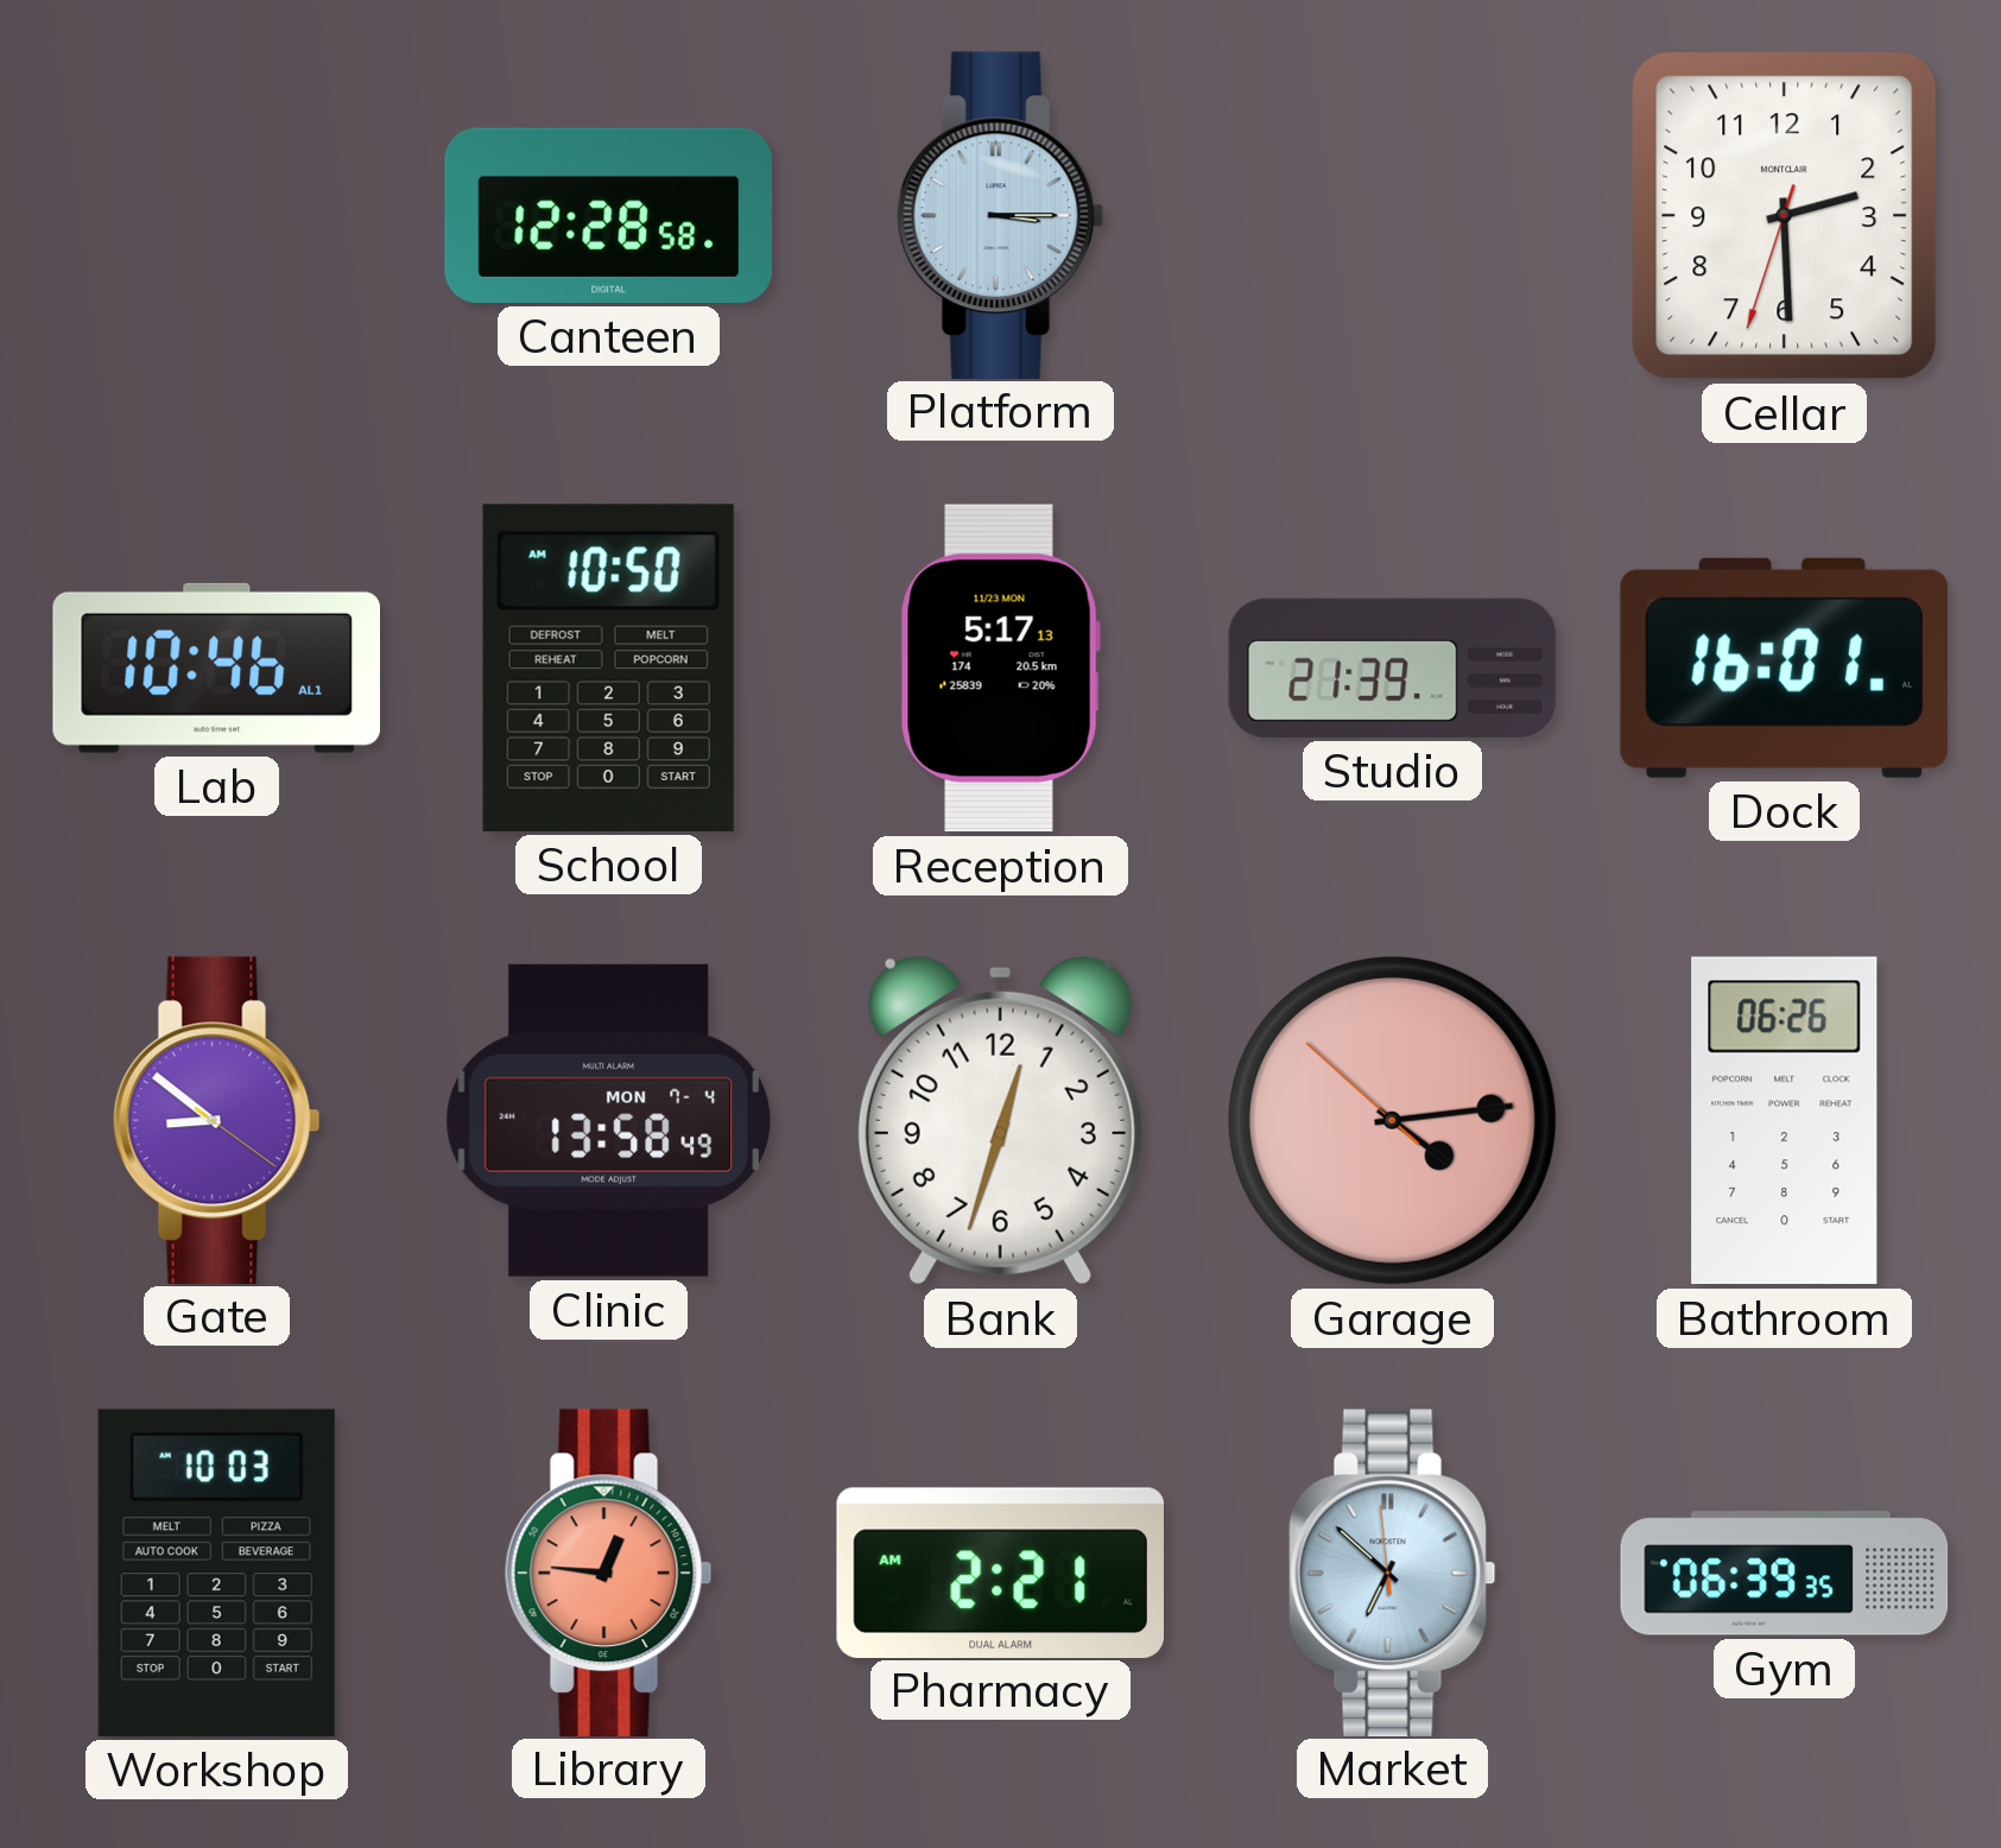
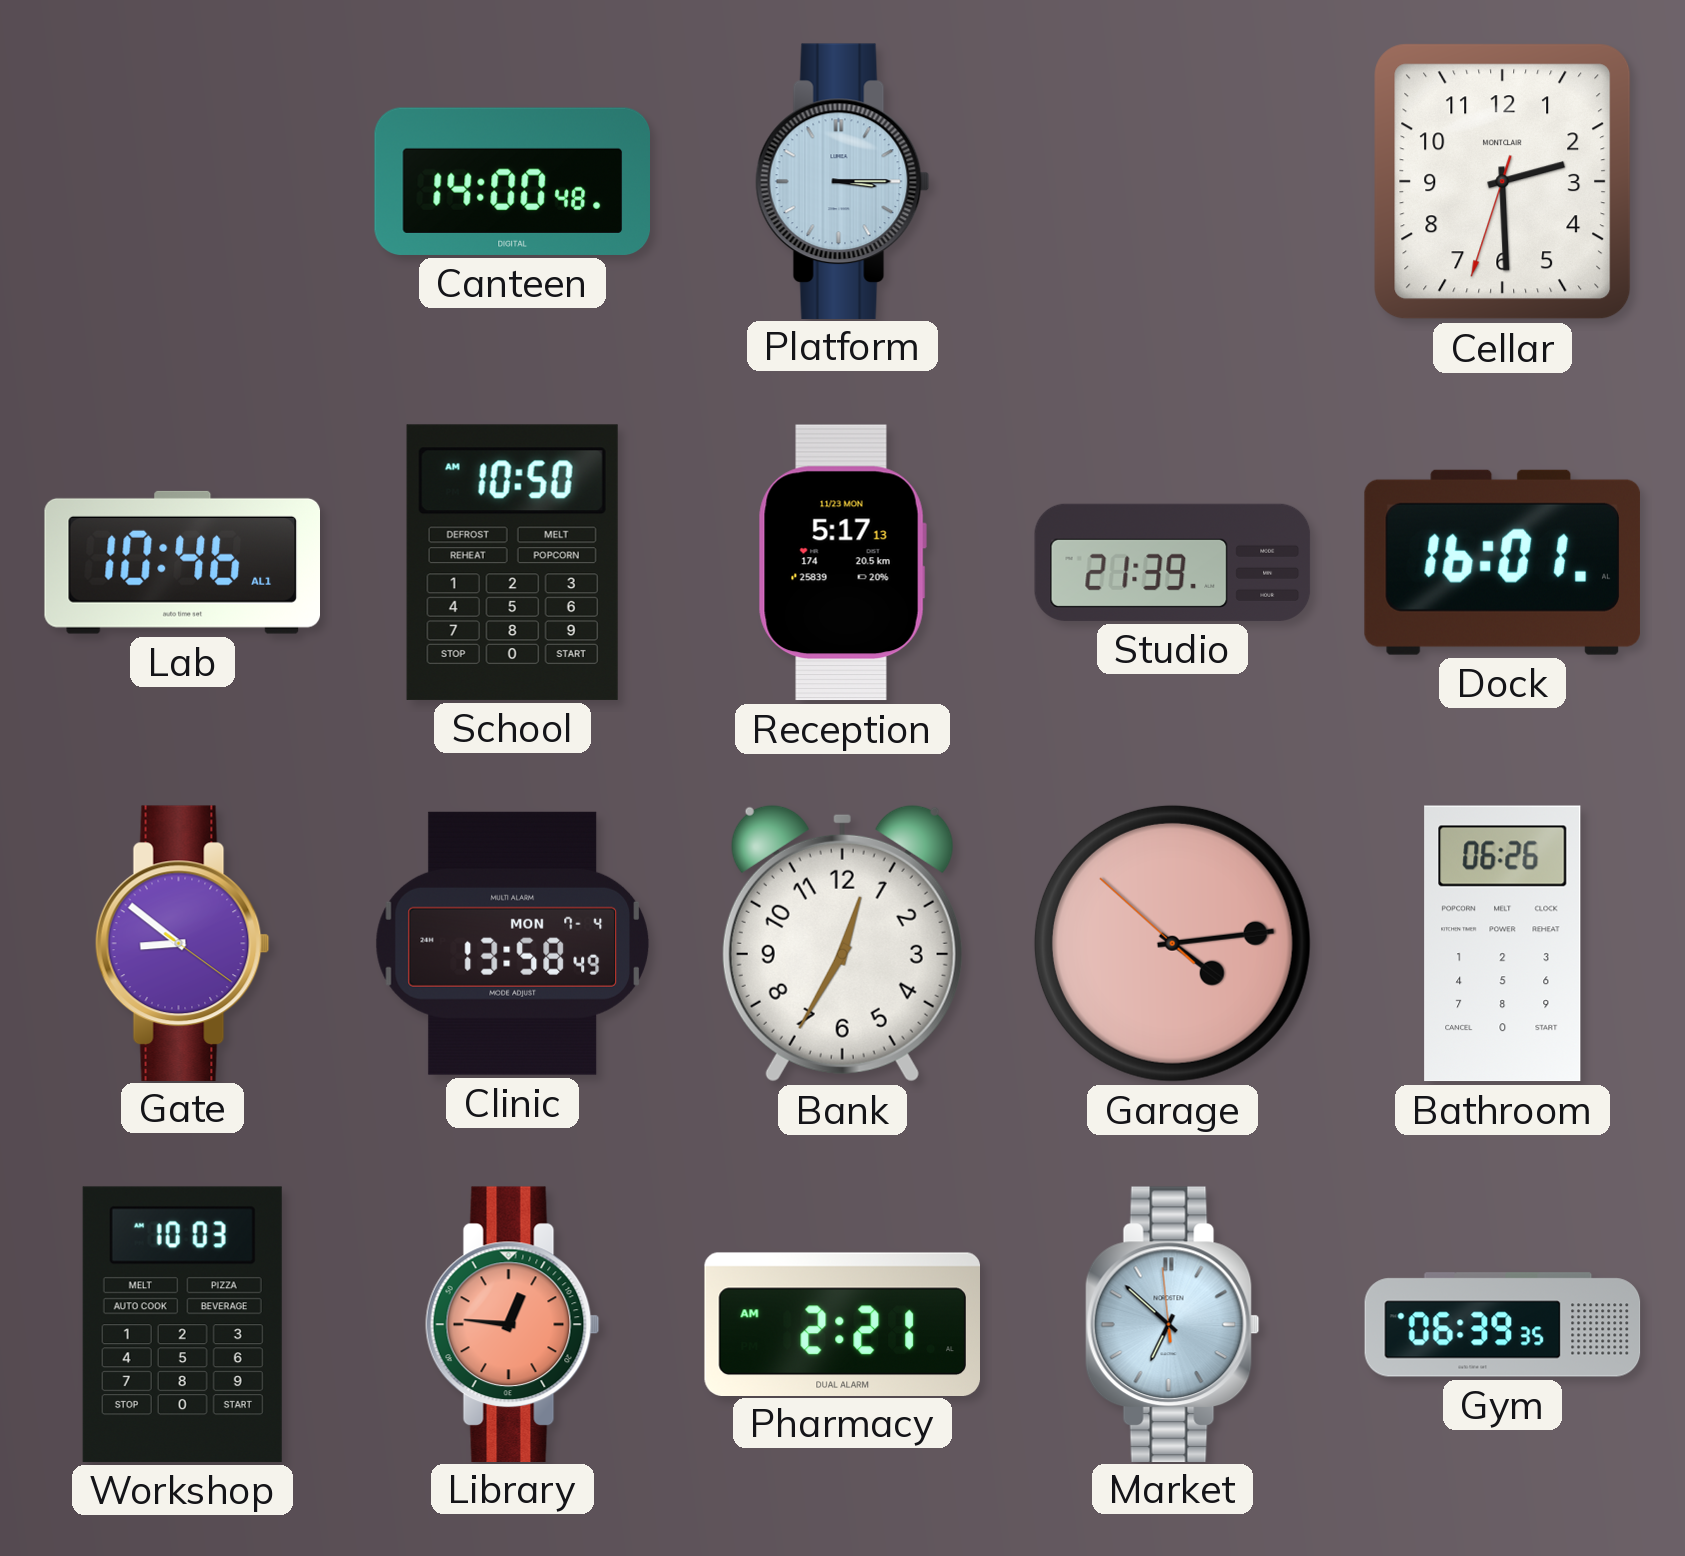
Canteen: 12:28 -> 14:00 (512, 181)
Bank: 12:33 -> 12:35 (842, 943)
